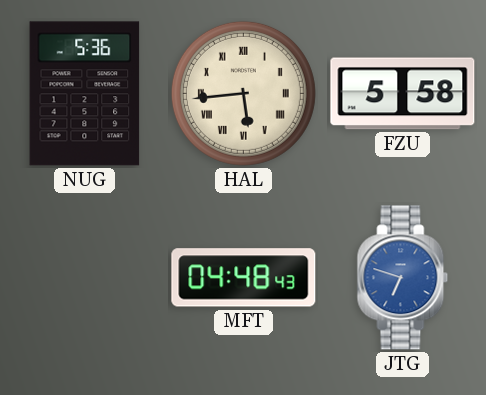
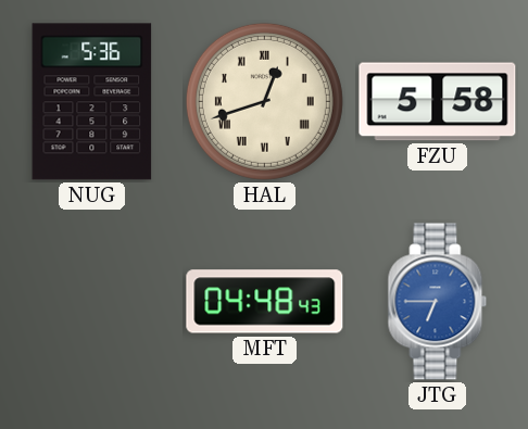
HAL: 5:44 -> 12:42 (264, 101)
JTG: 6:48 -> 6:45 (438, 302)
